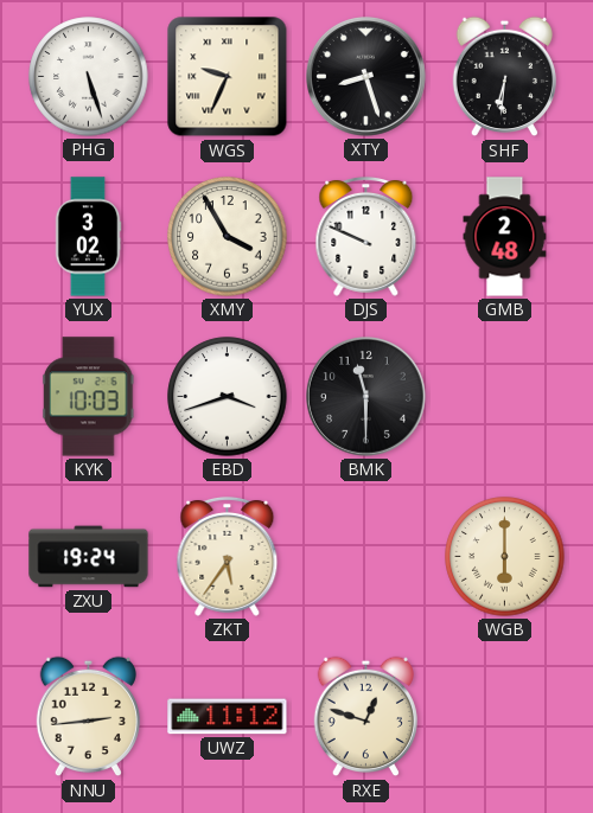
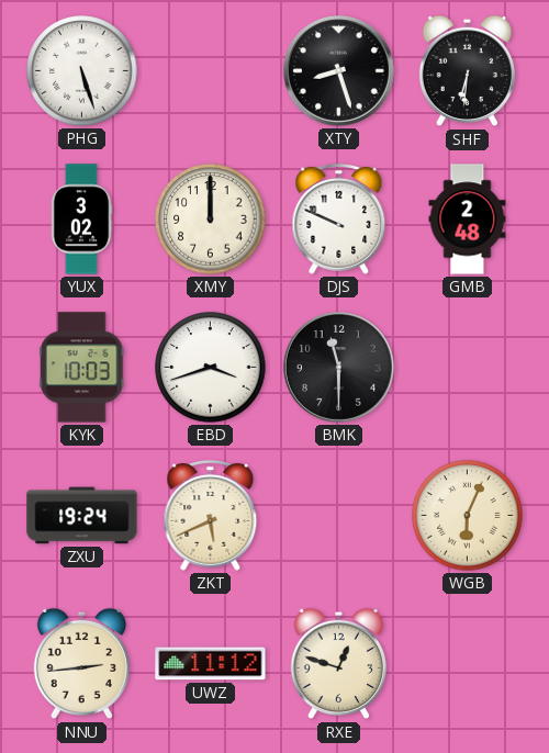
WGS: 9:34 -> none (228, 77)
XMY: 3:55 -> 12:00 (211, 220)
ZKT: 5:36 -> 5:41 (211, 515)
WGB: 6:00 -> 6:04 (468, 516)
